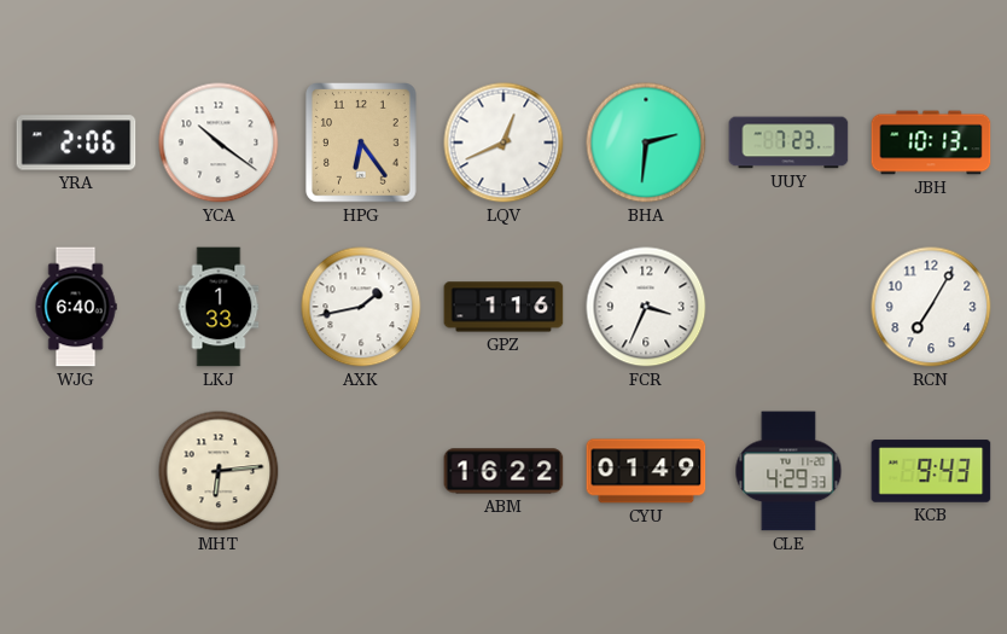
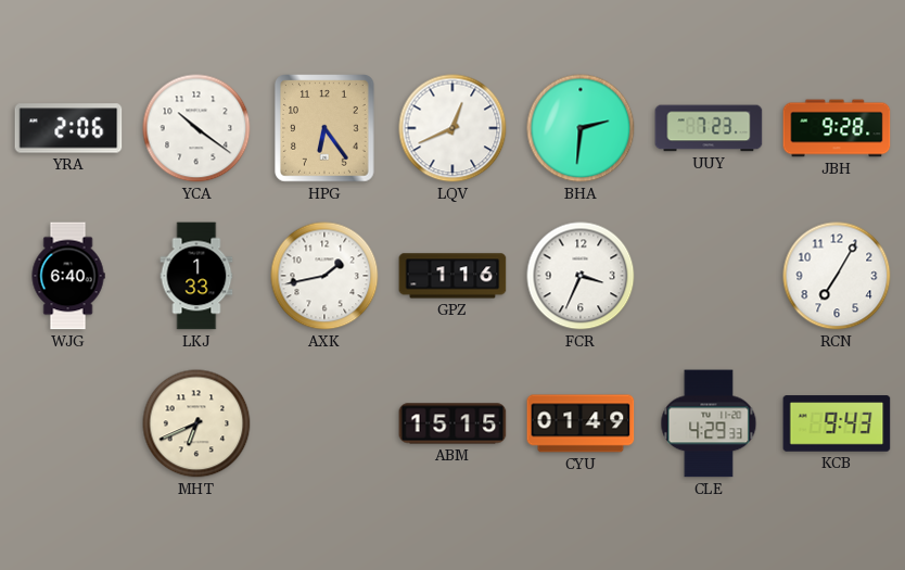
JBH: 10:13 -> 9:28 (837, 128)
MHT: 6:14 -> 6:41 (196, 423)
ABM: 16:22 -> 15:15 (452, 423)
